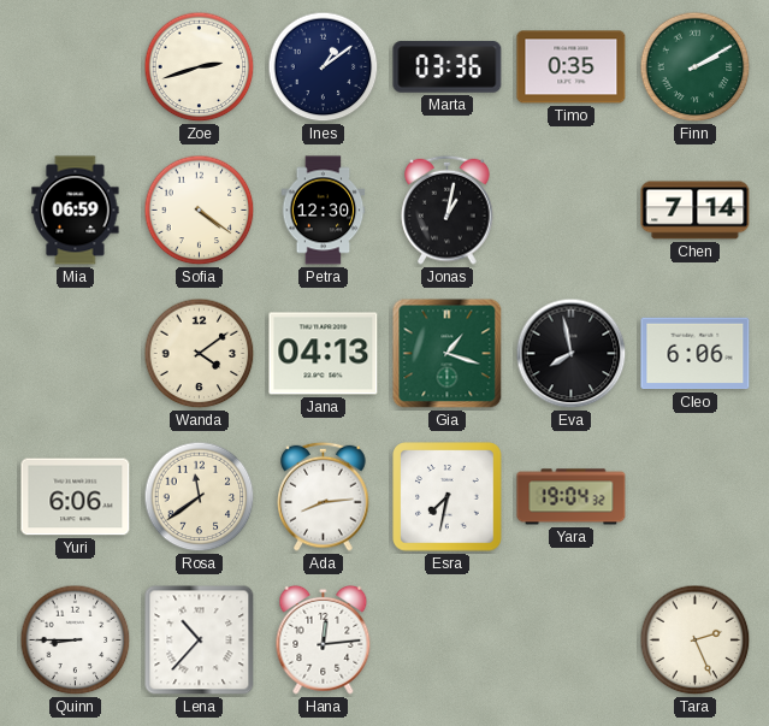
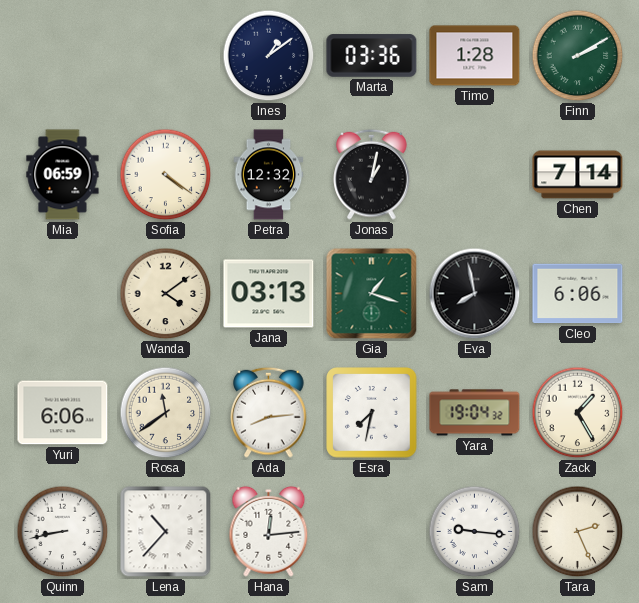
Zoe: 2:42 -> none (200, 67)
Timo: 0:35 -> 1:28 (475, 56)
Petra: 12:30 -> 12:32 (269, 175)
Jana: 04:13 -> 03:13 (269, 294)
Zack: none -> 1:25 (578, 413)
Quinn: 8:45 -> 8:43 (63, 532)
Sam: none -> 9:16 (475, 532)
